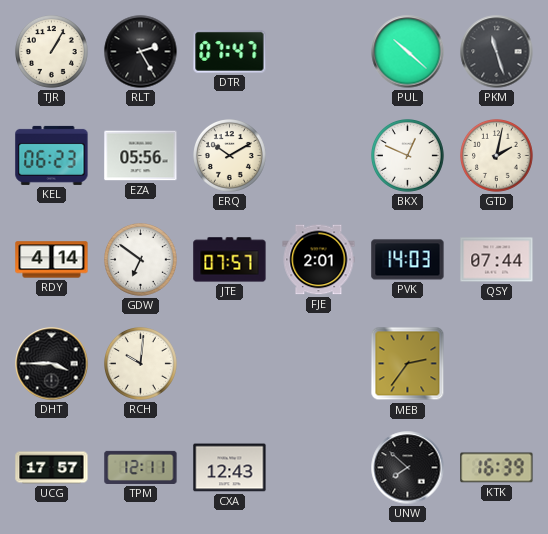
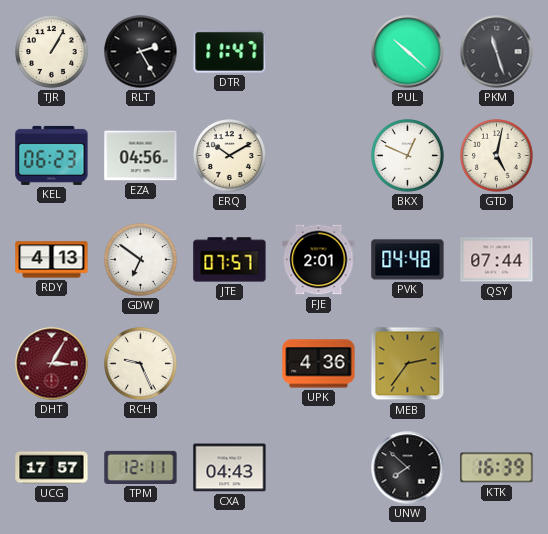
DTR: 07:47 -> 11:47 (230, 51)
EZA: 05:56 -> 04:56 (141, 156)
GTD: 2:02 -> 5:02 (497, 156)
RDY: 4:14 -> 4:13 (52, 260)
PVK: 14:03 -> 04:48 (408, 260)
DHT: 3:45 -> 3:05 (52, 364)
DHT dial: black -> burgundy (52, 364)
RCH: 10:01 -> 9:26 (141, 364)
UPK: none -> 4:36 (319, 364)
CXA: 12:43 -> 04:43 (230, 468)
